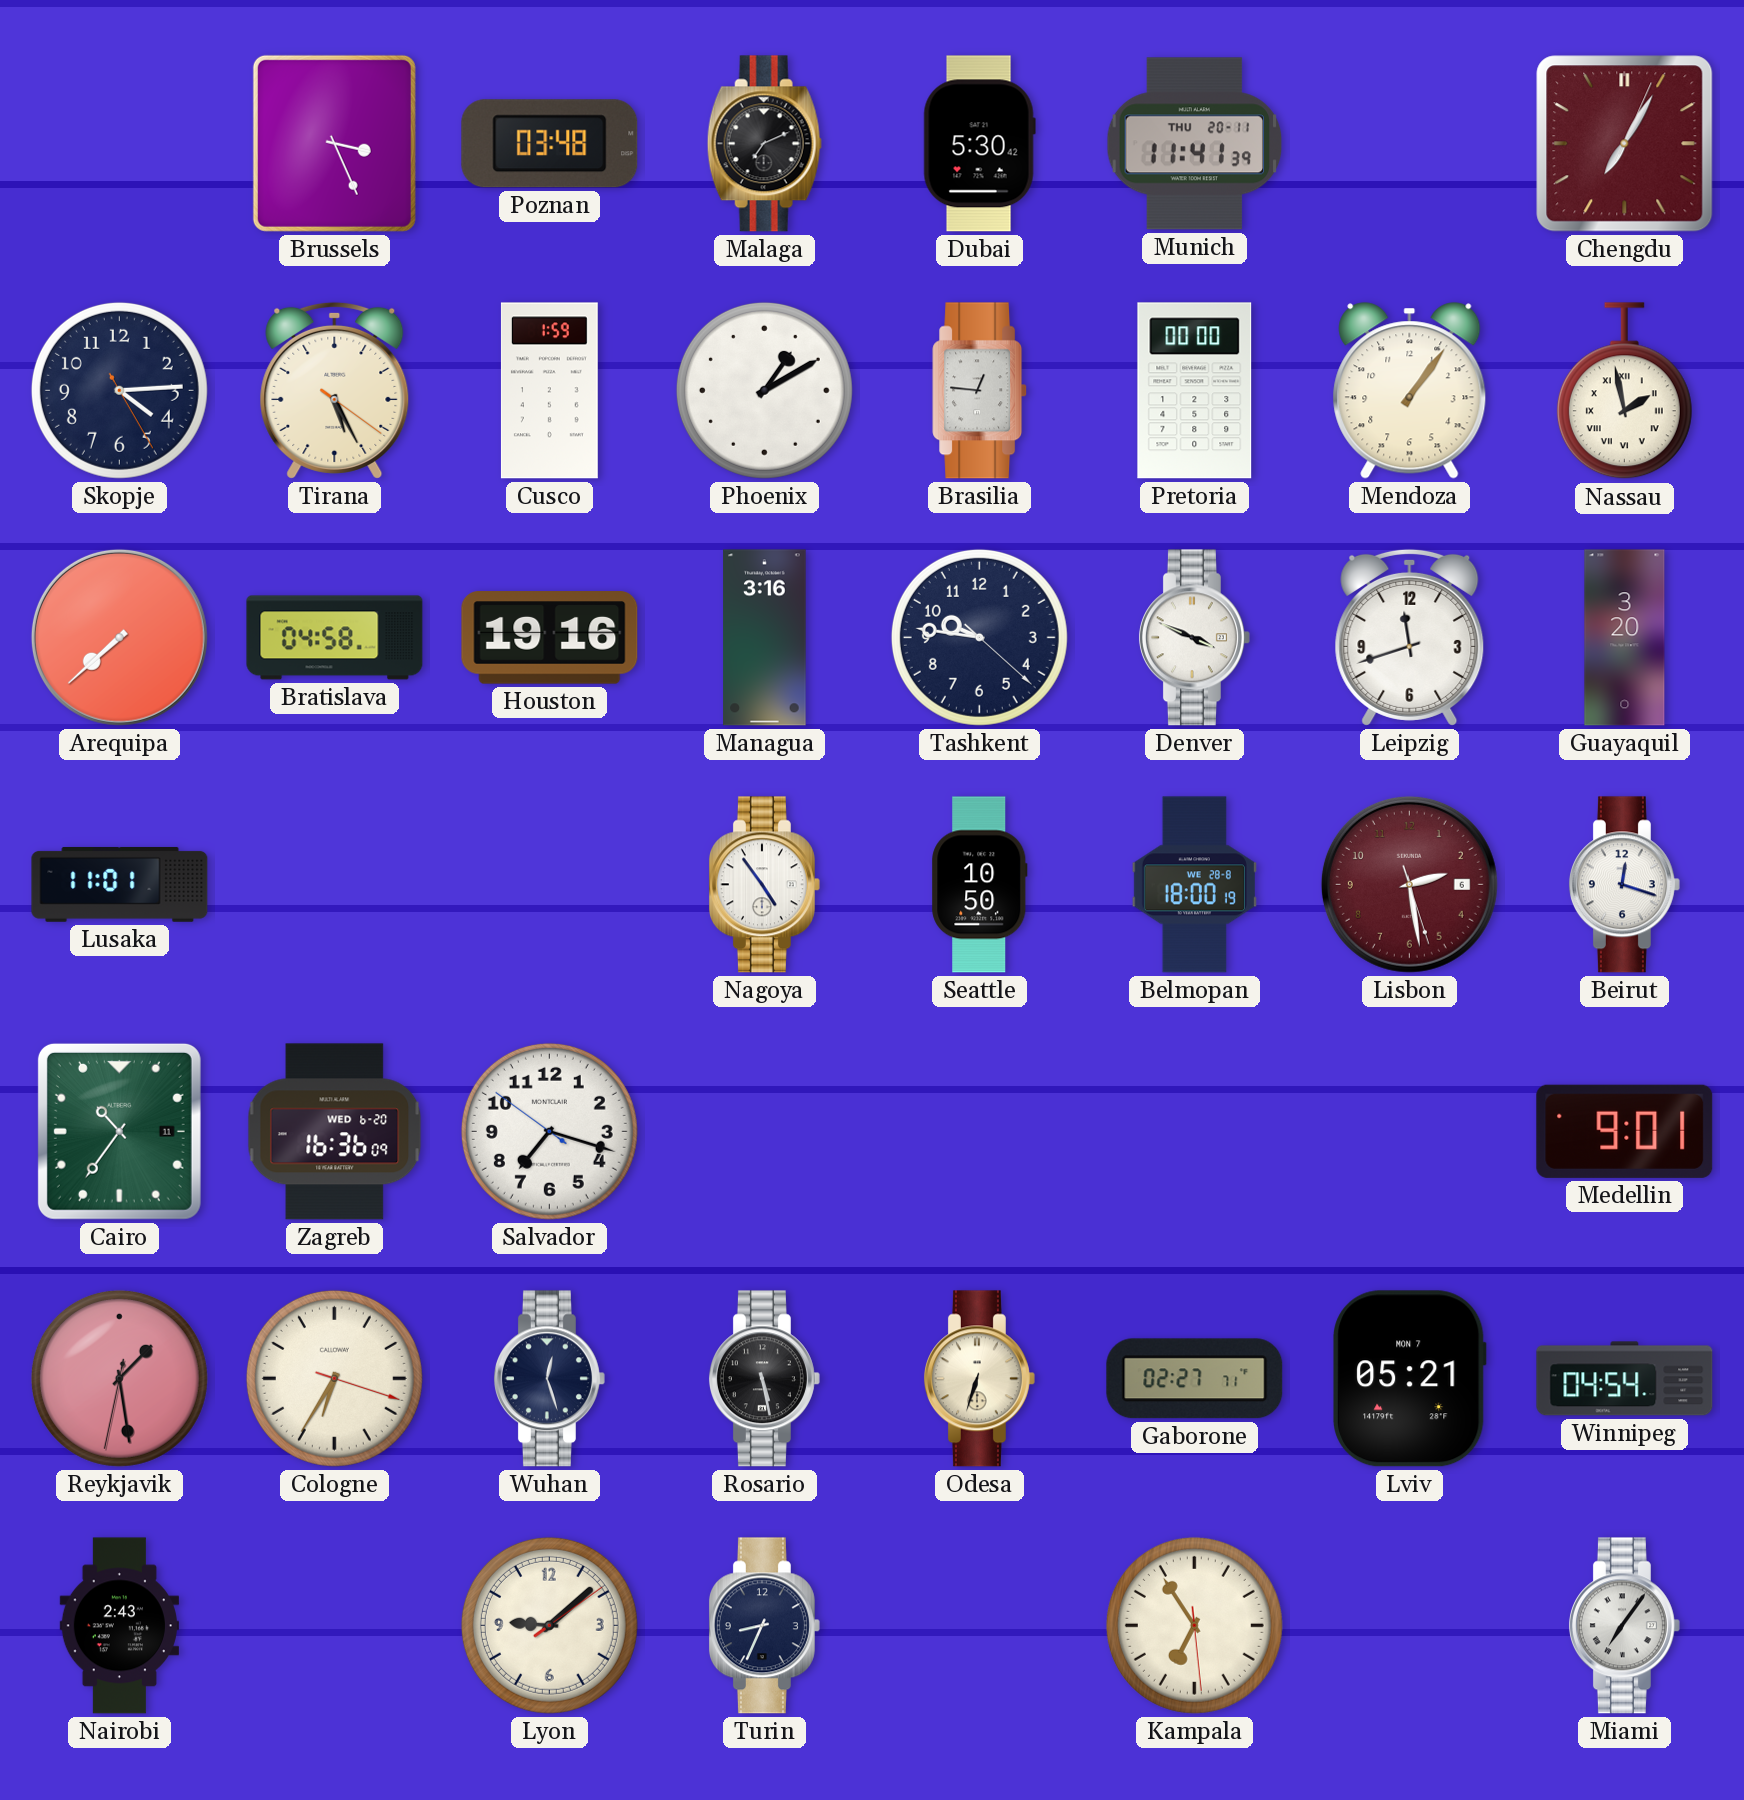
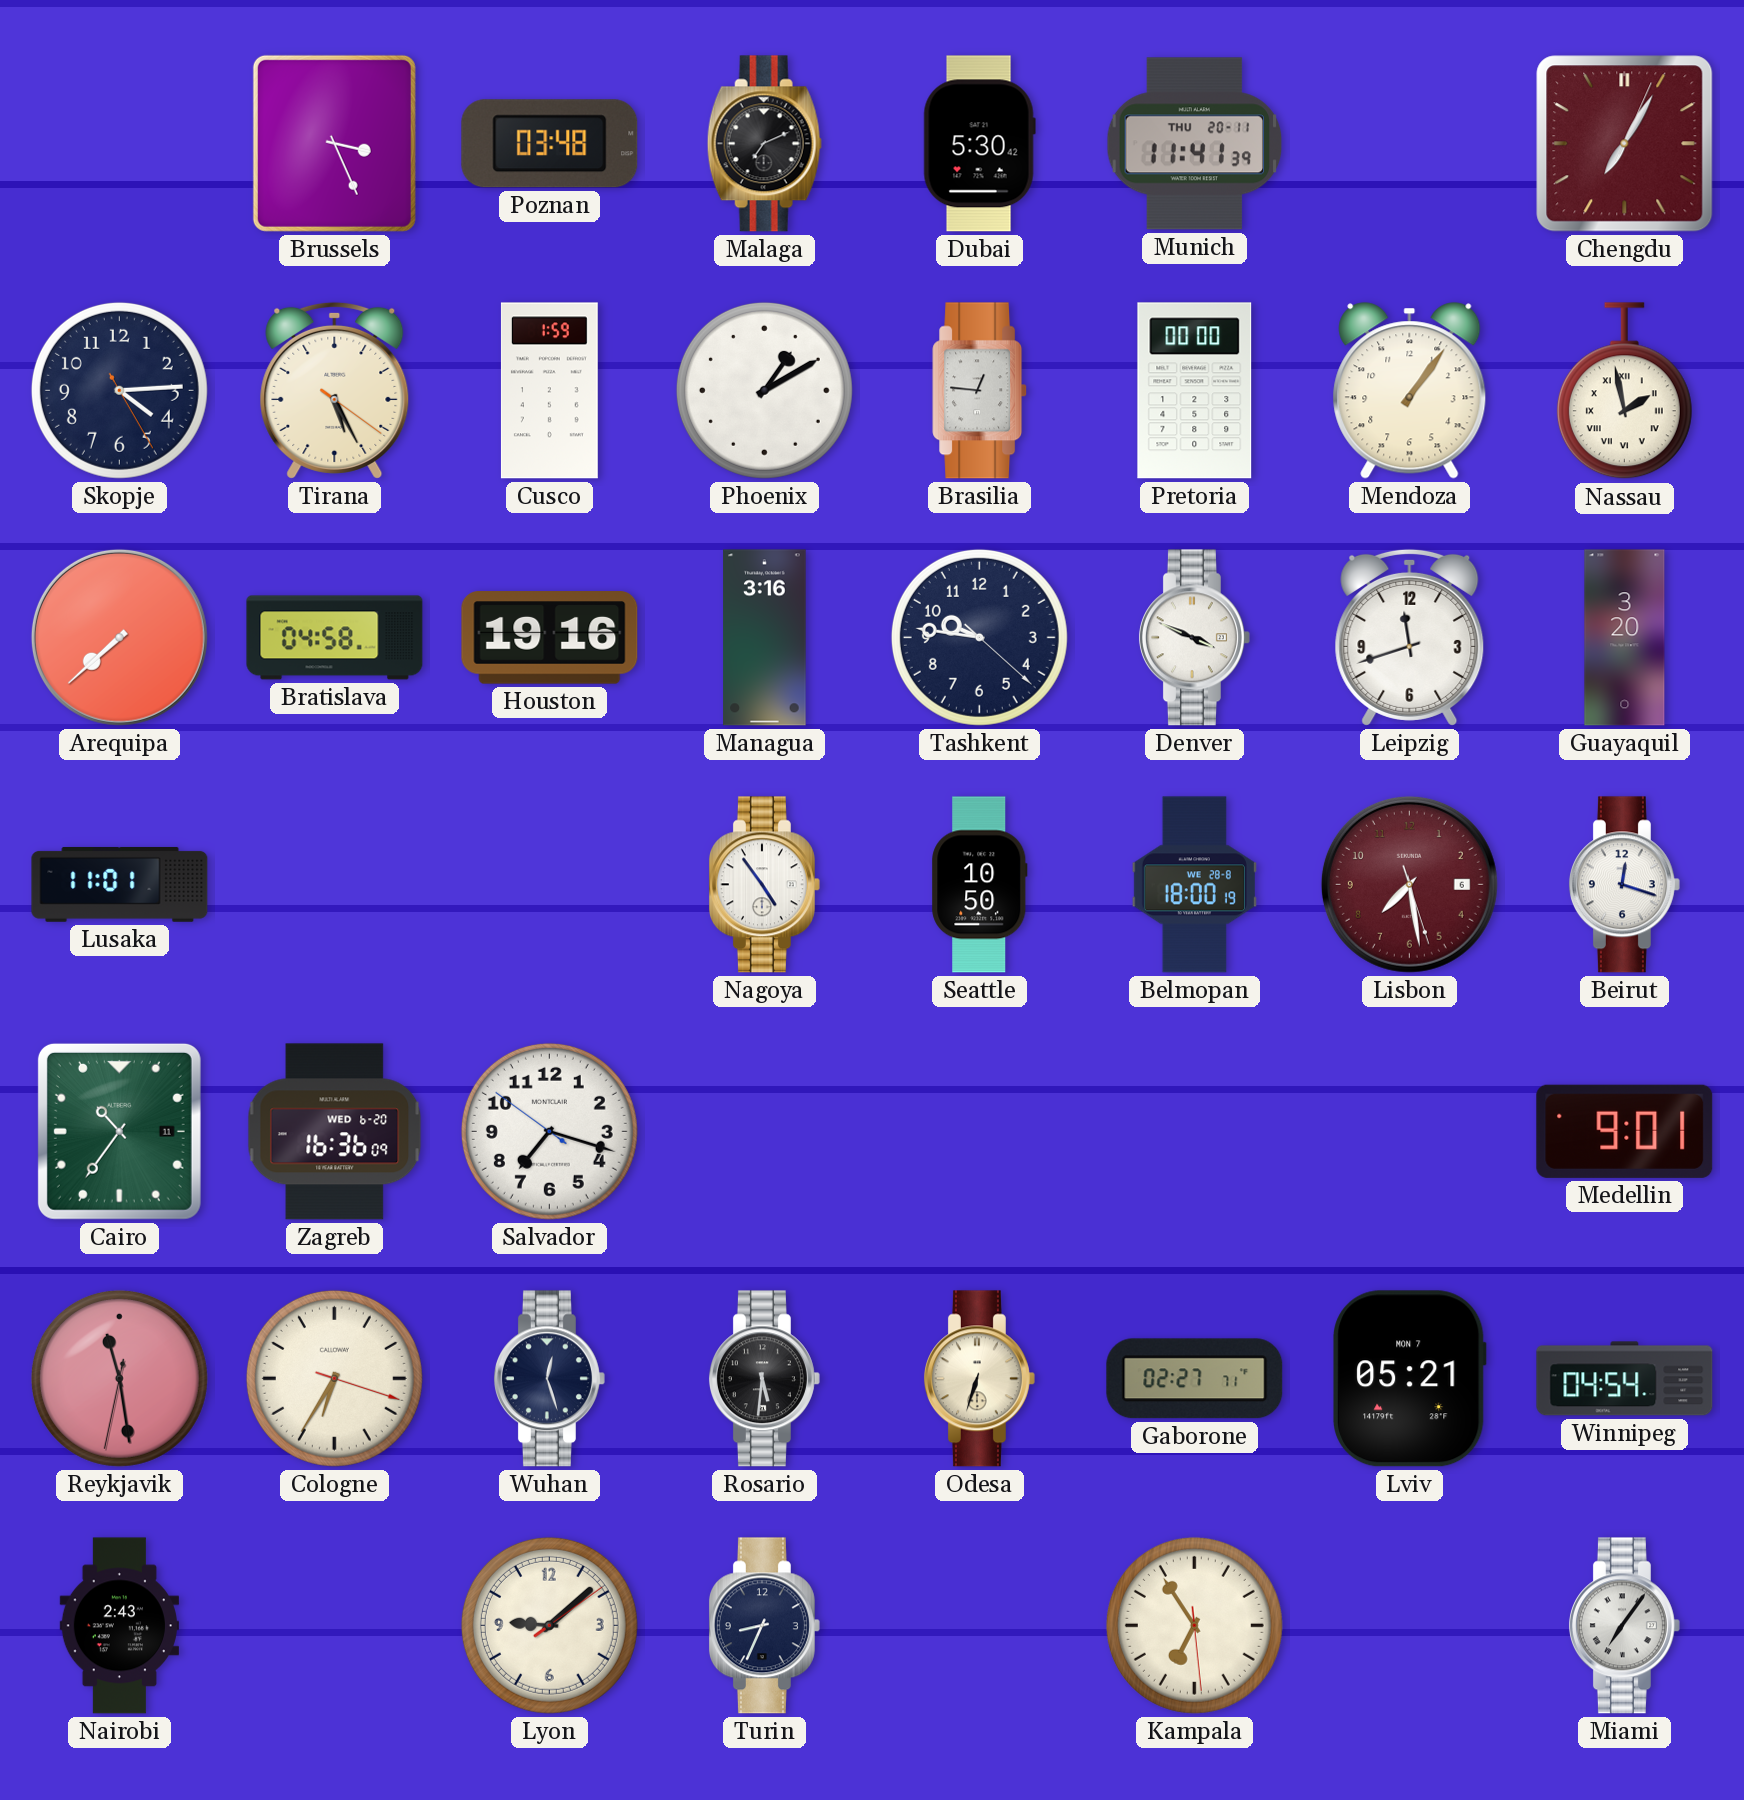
Lisbon: 2:28 -> 7:28 (1409, 884)
Reykjavik: 1:28 -> 11:28 (119, 1378)
Rosario: 5:28 -> 5:31 (764, 1379)
